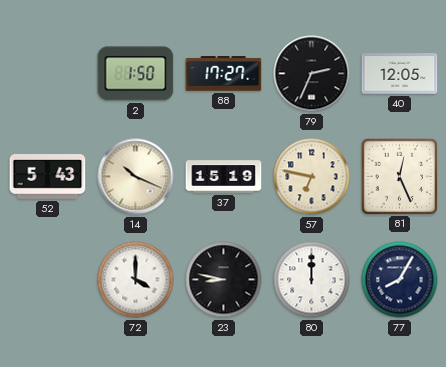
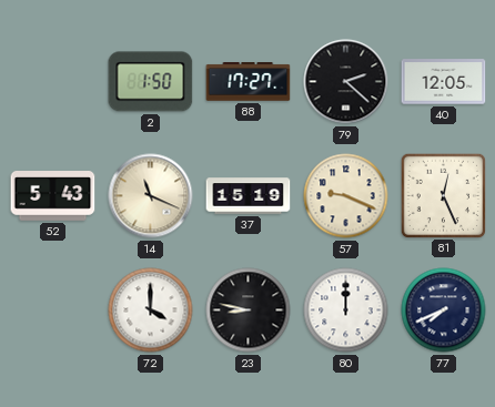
79: 2:34 -> 2:22 (346, 82)
14: 10:19 -> 11:19 (151, 196)
57: 6:47 -> 9:19 (346, 196)
77: 8:05 -> 7:41 (444, 311)
